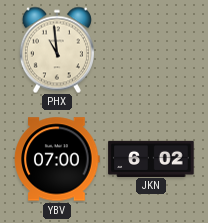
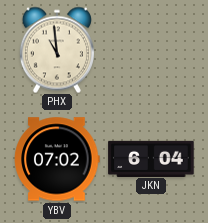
YBV: 07:00 -> 07:02 (57, 159)
JKN: 6:02 -> 6:04 (151, 158)
